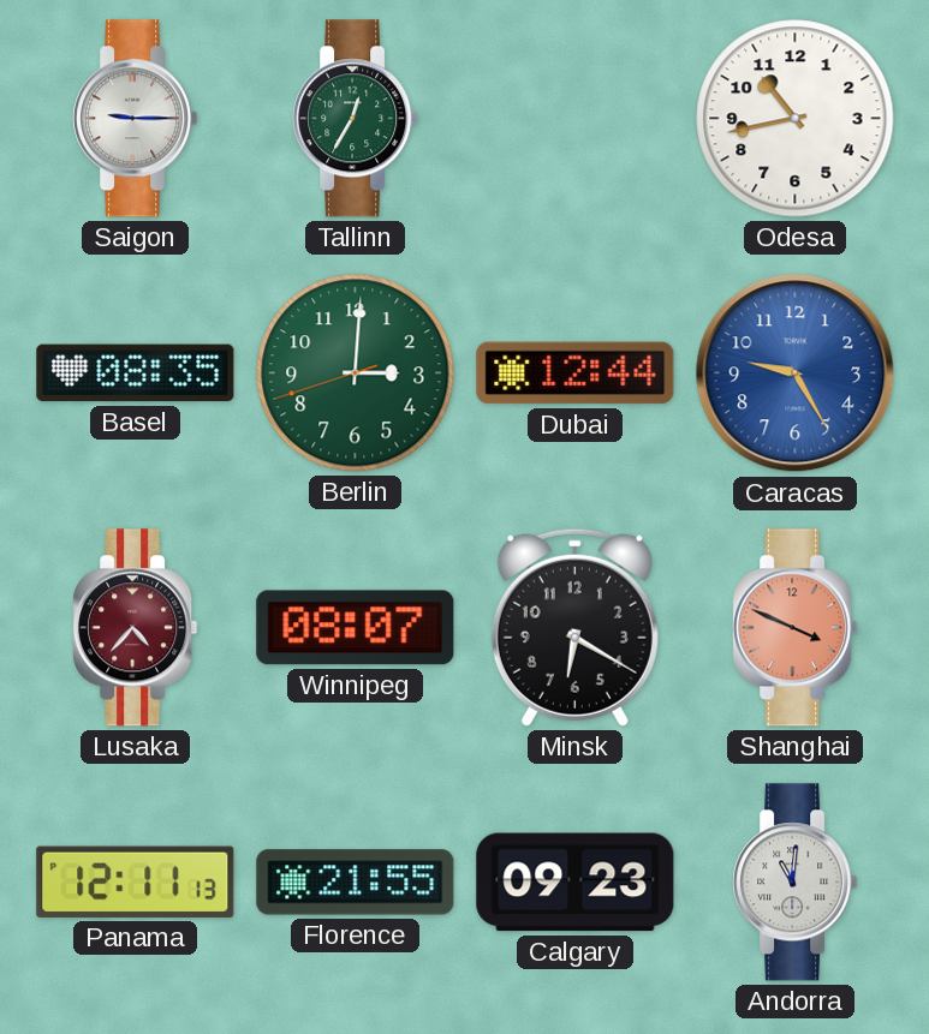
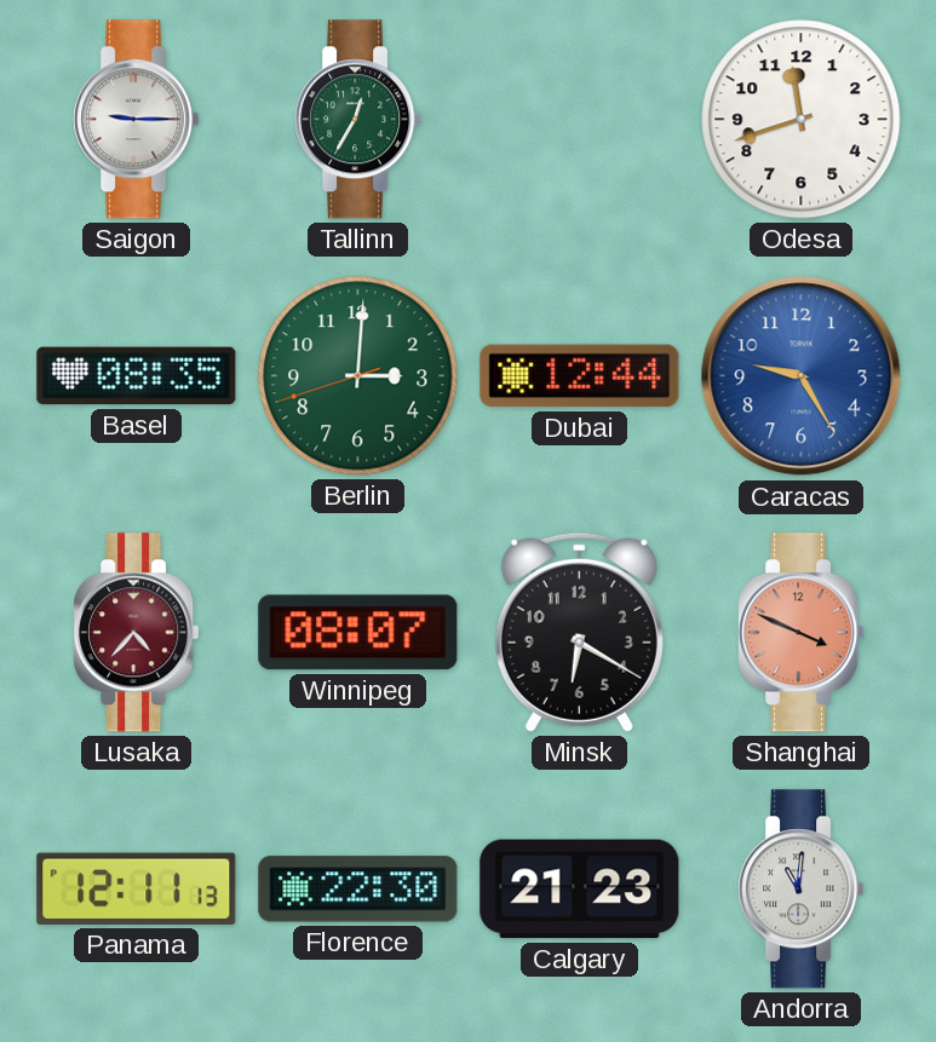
Odesa: 10:43 -> 11:42 (802, 120)
Florence: 21:55 -> 22:30 (358, 890)
Calgary: 09:23 -> 21:23 (580, 890)
